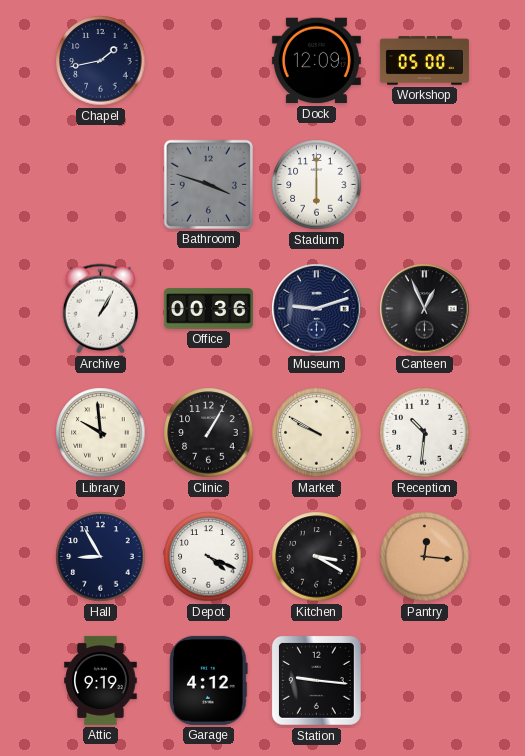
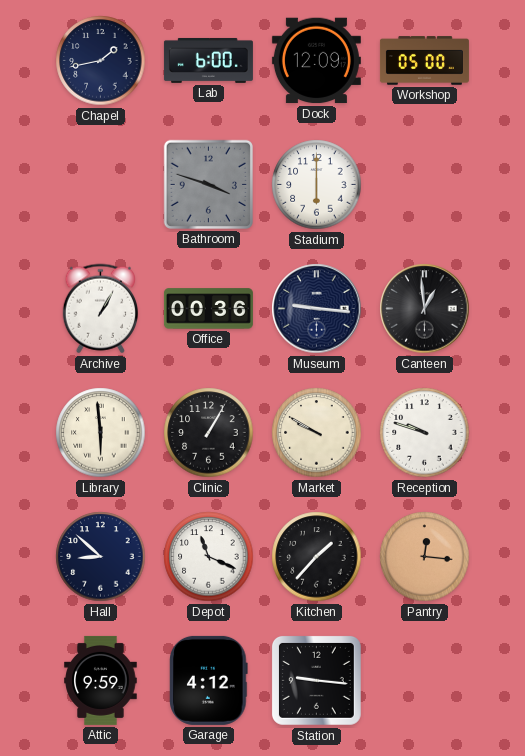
Lab: none -> 6:00 (208, 60)
Museum: 9:12 -> 9:16 (317, 309)
Canteen: 12:56 -> 12:59 (425, 309)
Library: 9:59 -> 5:59 (101, 433)
Reception: 10:31 -> 9:48 (425, 433)
Hall: 8:55 -> 8:52 (101, 557)
Depot: 4:19 -> 11:19 (209, 557)
Kitchen: 3:20 -> 1:37 (317, 557)
Attic: 9:19 -> 9:59 (101, 680)
